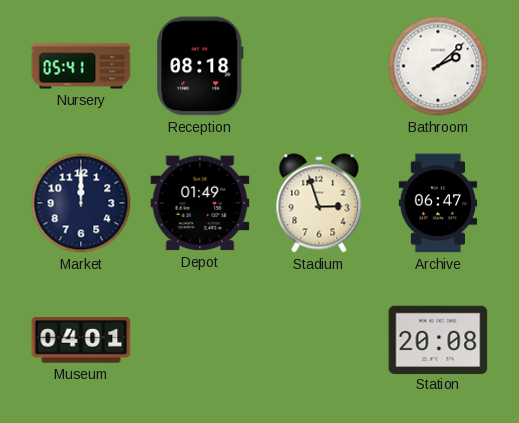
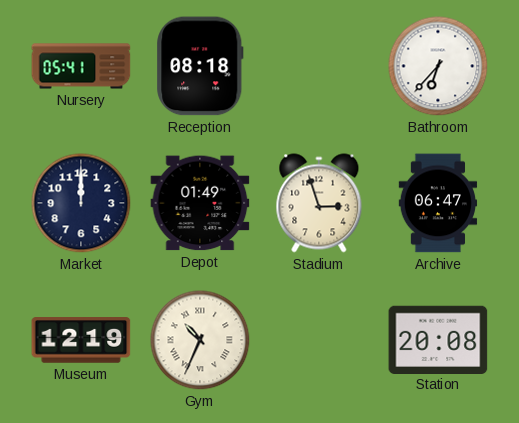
Bathroom: 2:08 -> 6:37 (438, 66)
Museum: 04:01 -> 12:19 (81, 340)
Gym: none -> 10:34 (200, 340)
